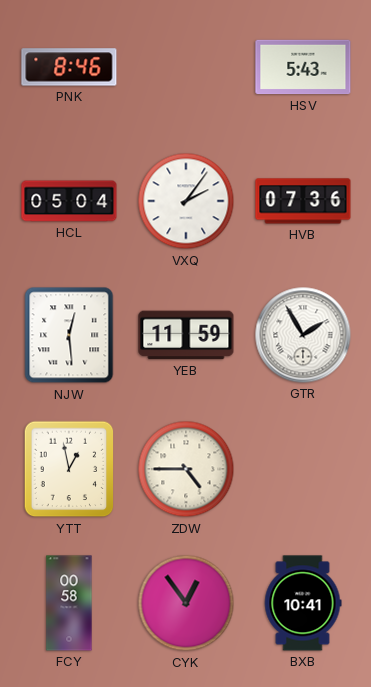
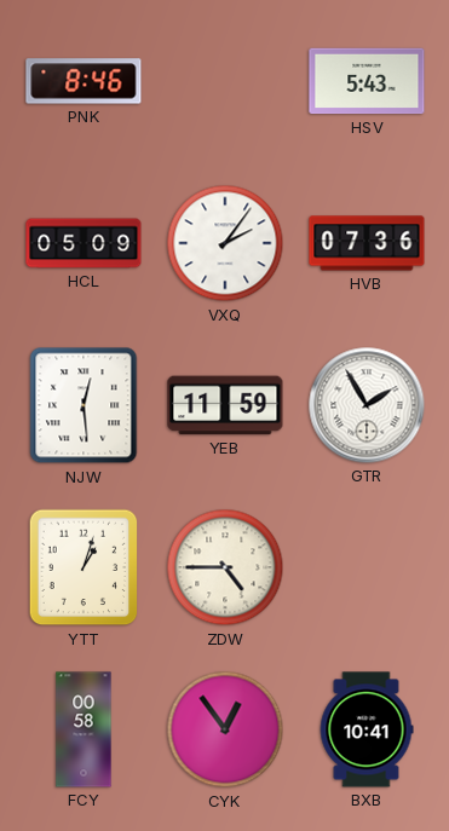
HCL: 05:04 -> 05:09 (84, 243)
YTT: 12:58 -> 1:03 (84, 567)
